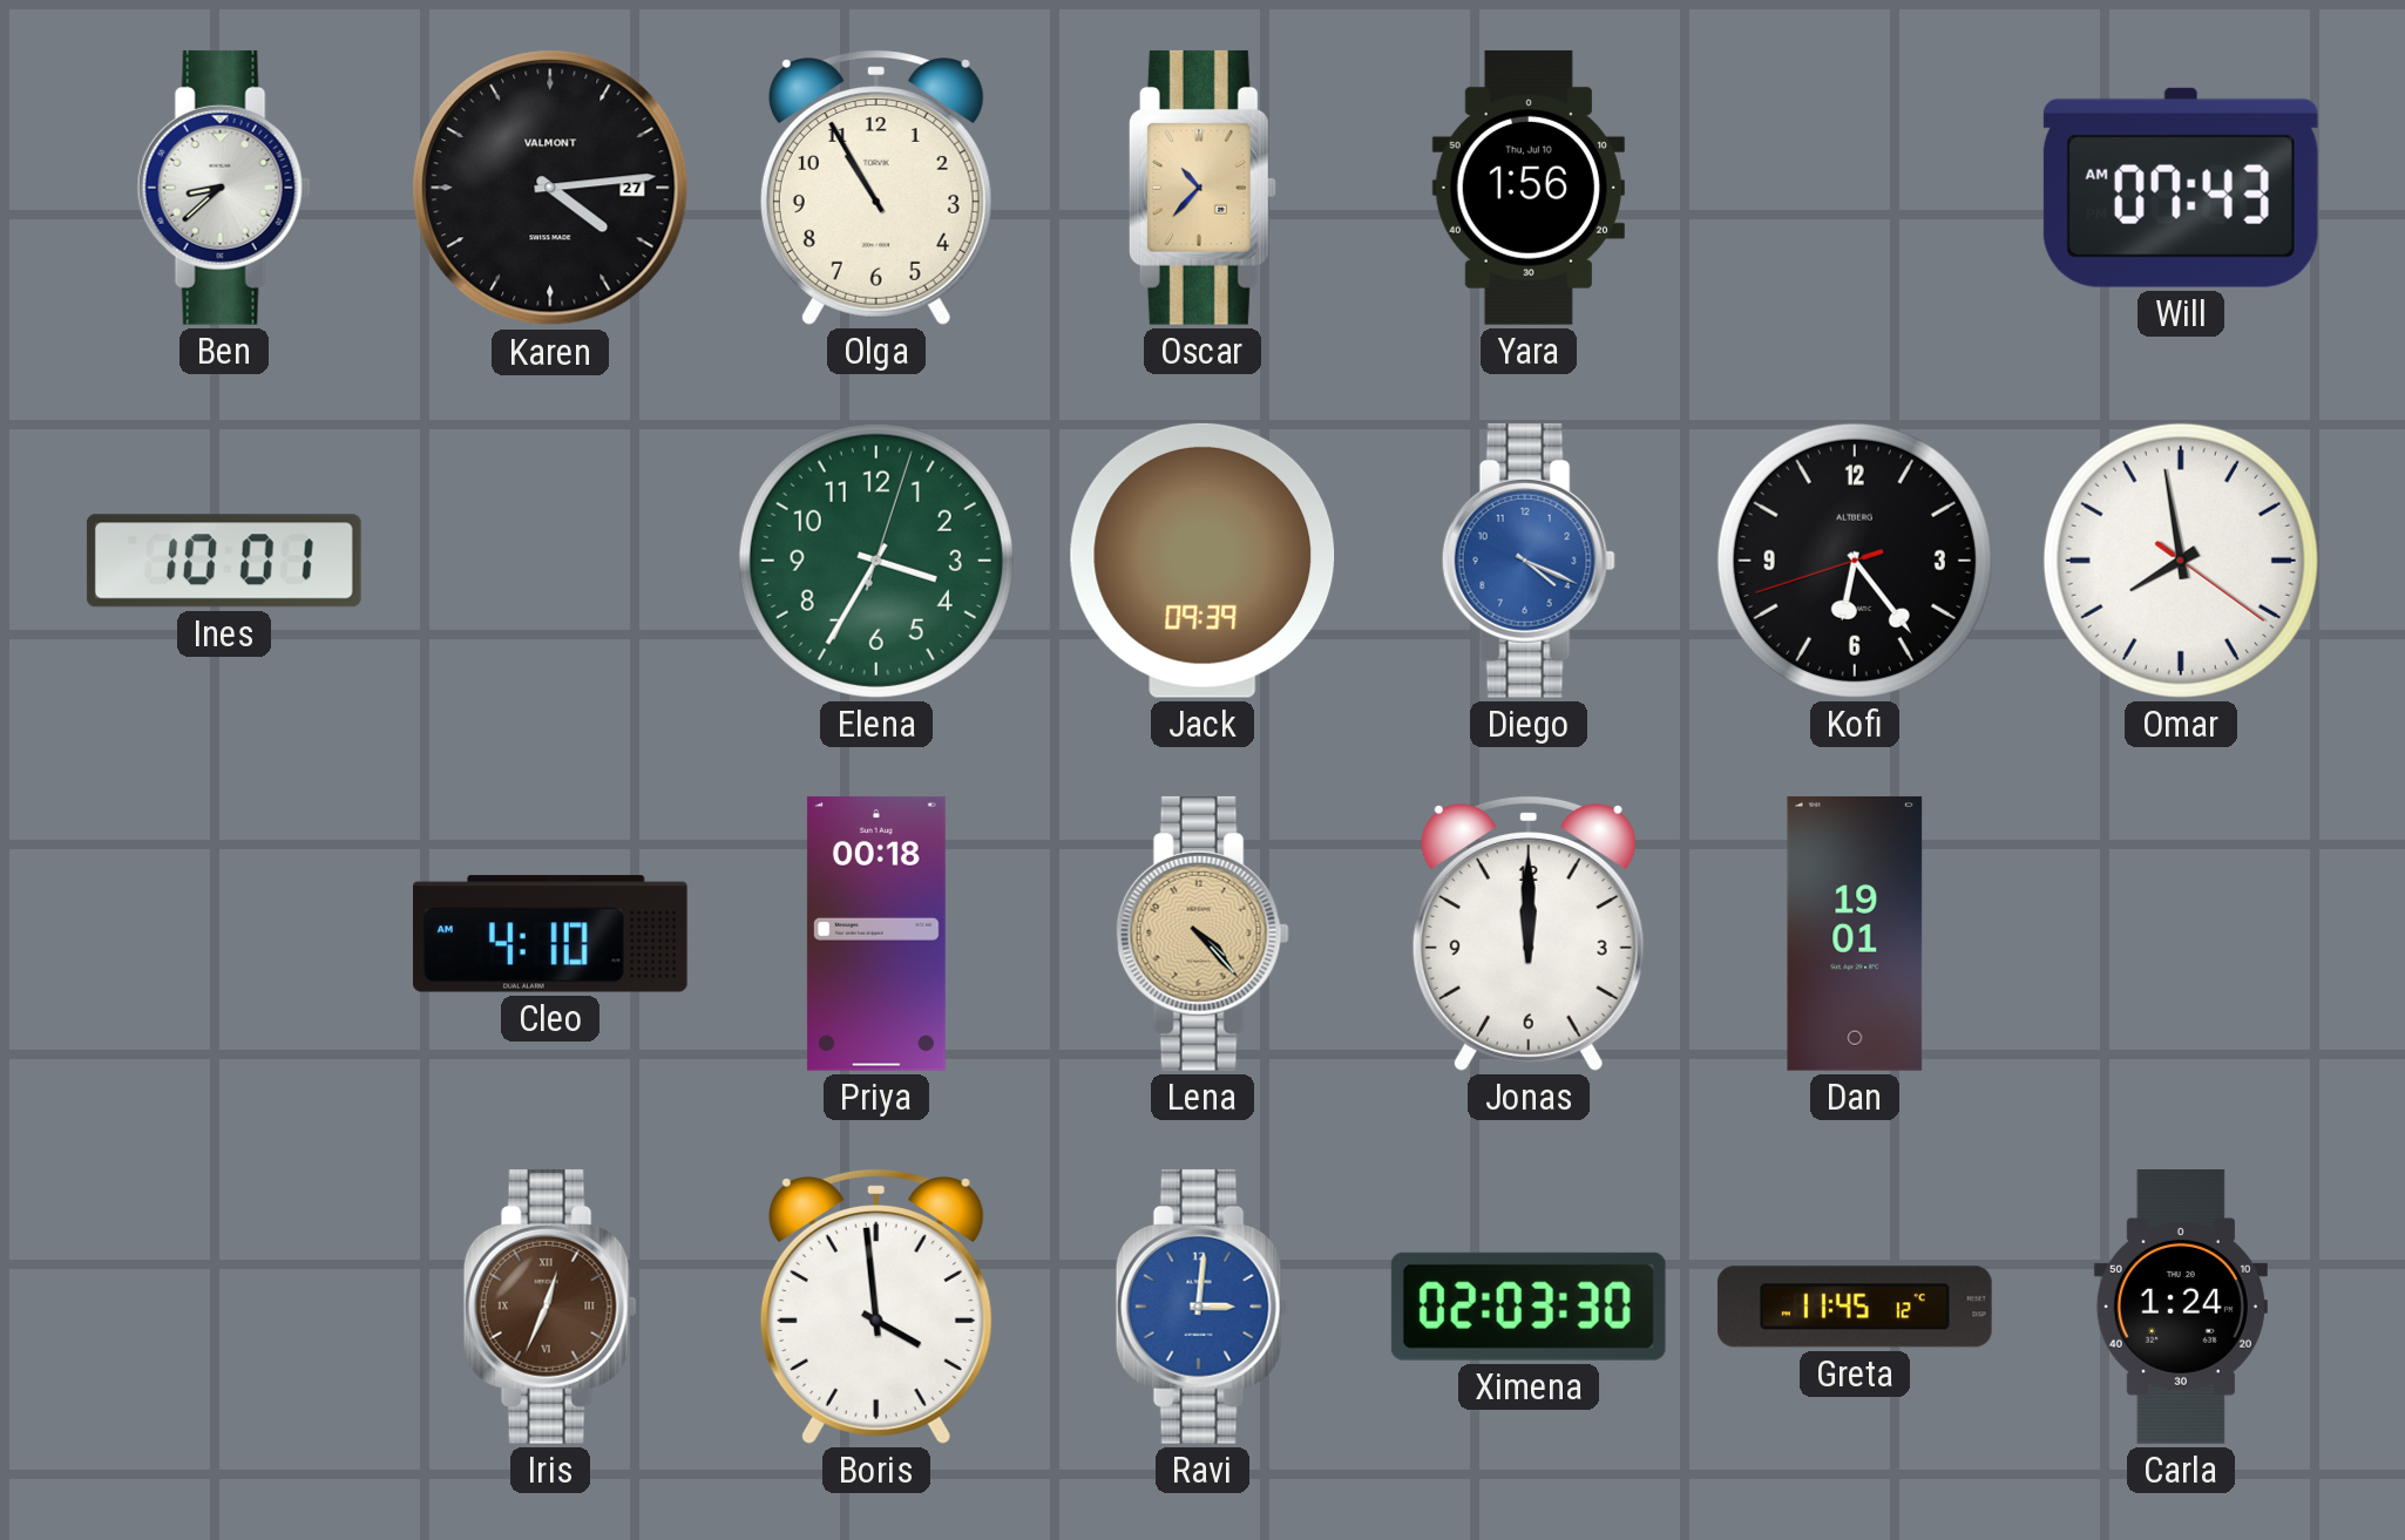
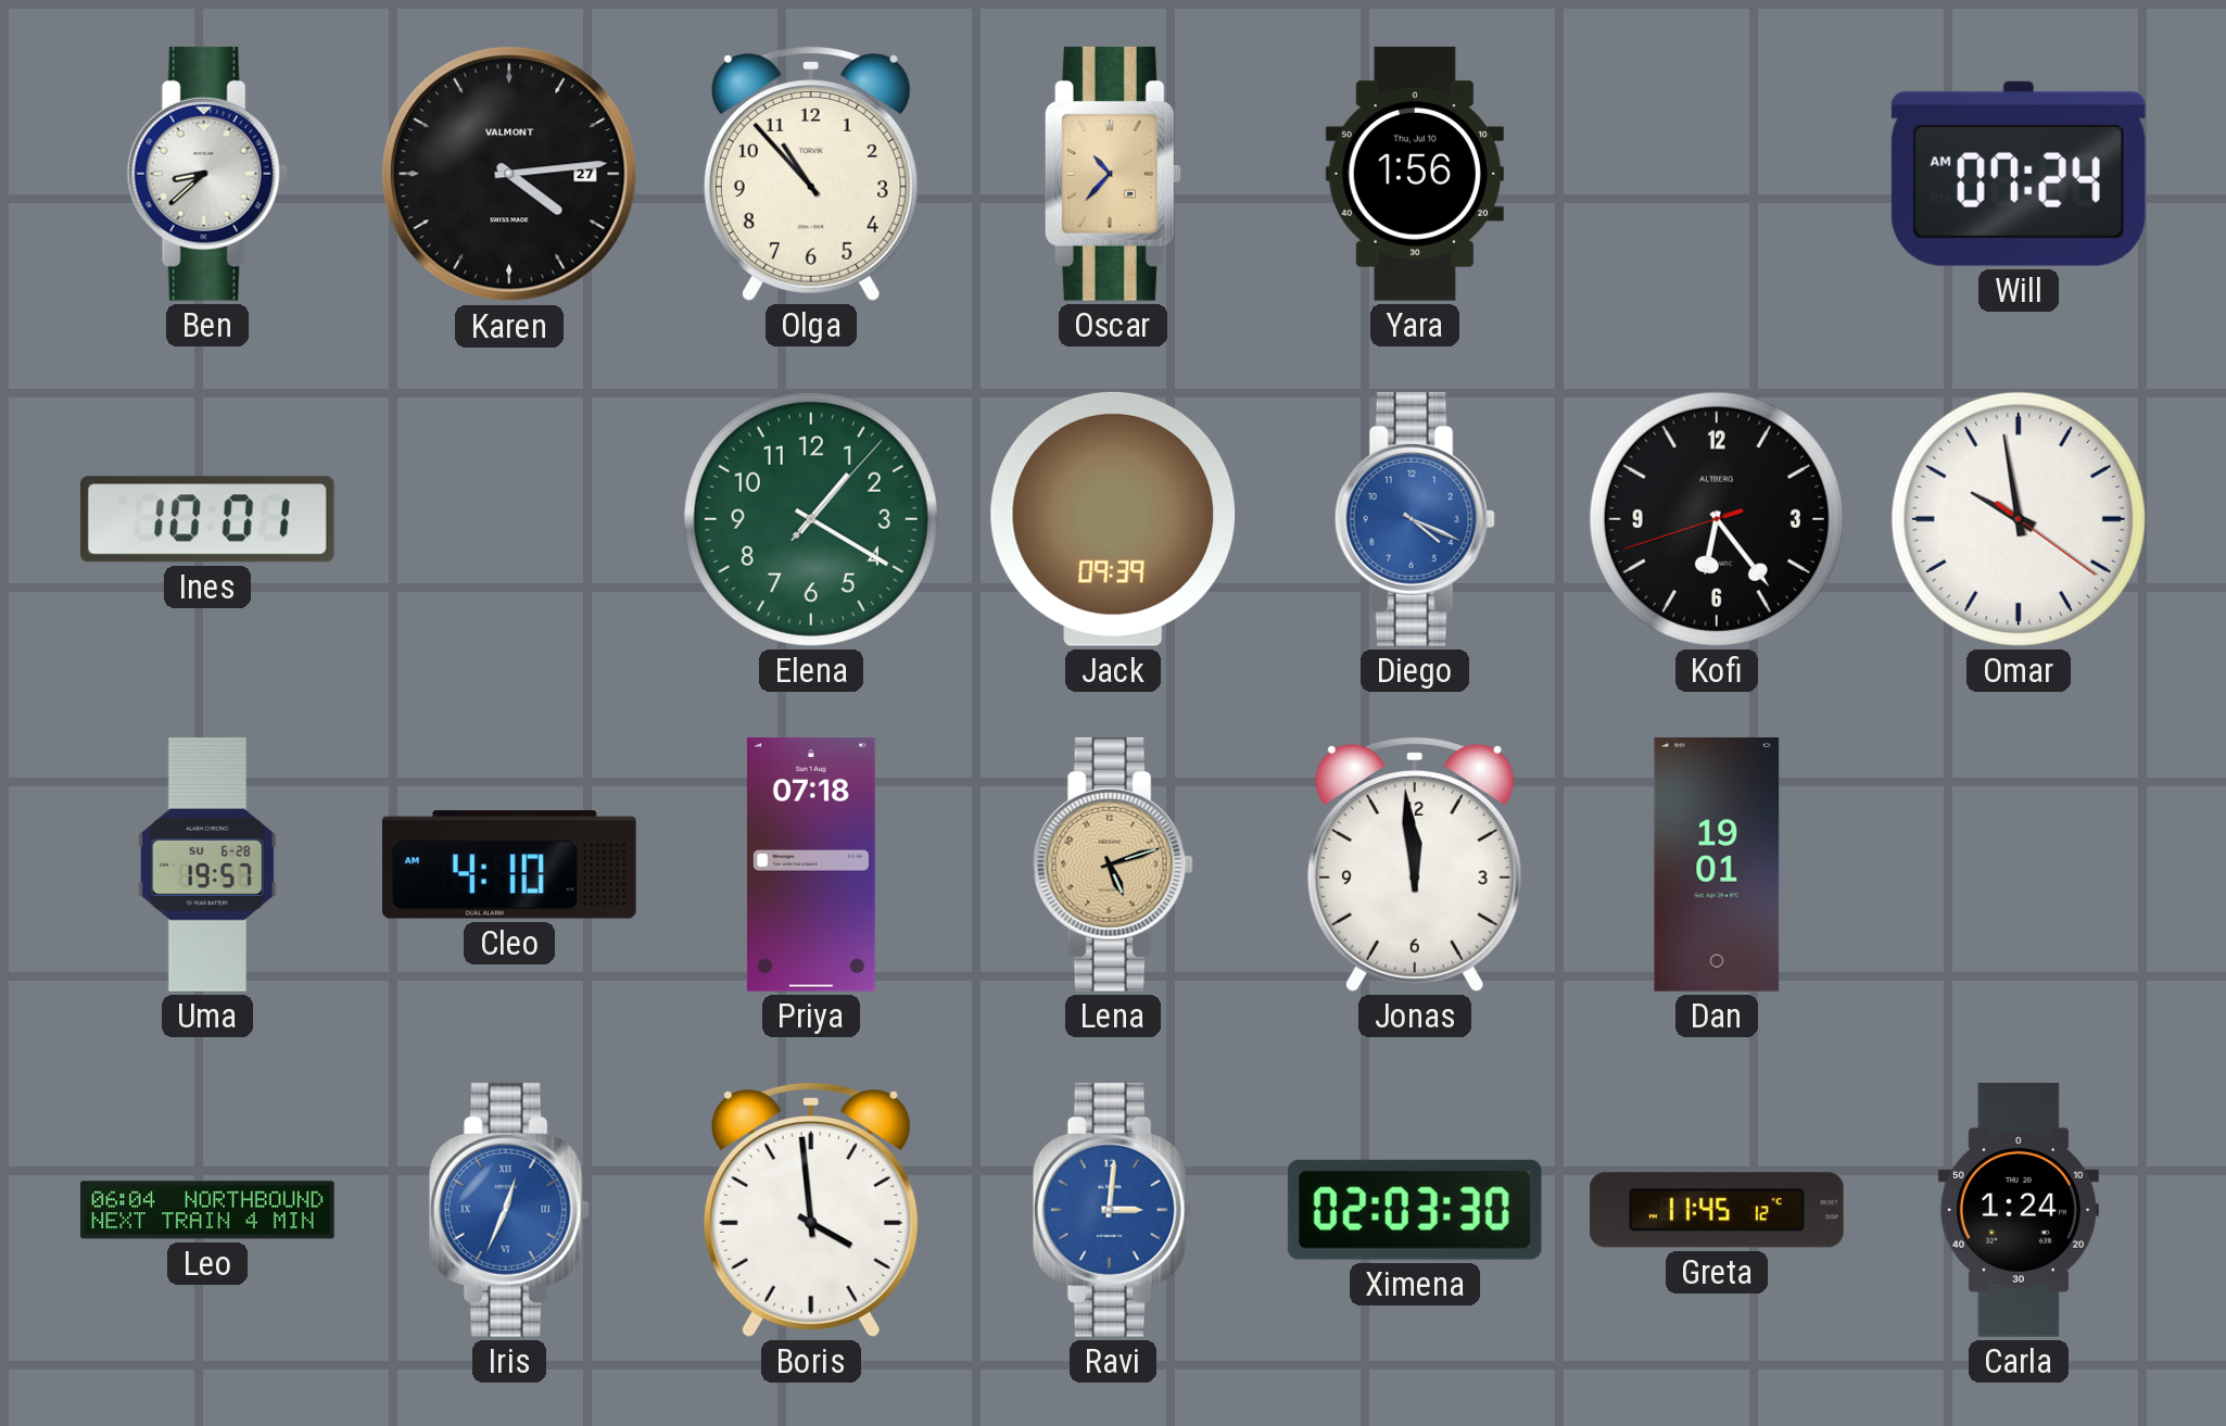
Olga: 10:55 -> 10:53 (811, 174)
Will: 07:43 -> 07:24 (2019, 174)
Elena: 3:35 -> 1:20 (811, 519)
Omar: 7:58 -> 9:58 (2019, 519)
Uma: none -> 19:57 (207, 865)
Priya: 00:18 -> 07:18 (811, 865)
Lena: 4:23 -> 5:12 (1113, 865)
Jonas: 12:00 -> 11:59 (1415, 865)
Leo: none -> 06:04 (207, 1210)
Iris dial: brown -> blue (509, 1210)
